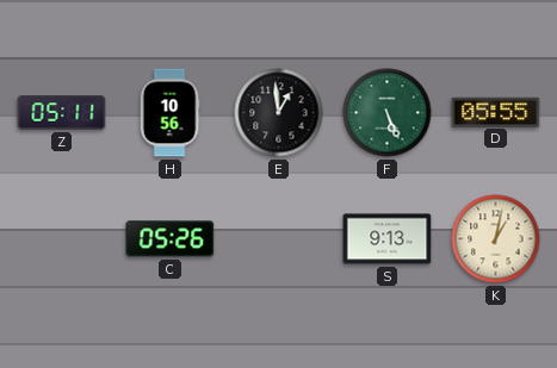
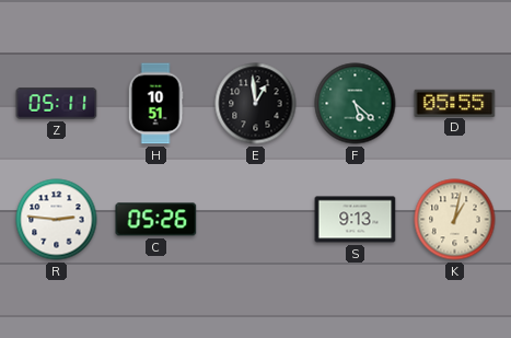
H: 10:56 -> 10:51 (155, 104)
F: 5:26 -> 5:22 (356, 104)
R: none -> 2:46 (57, 220)
